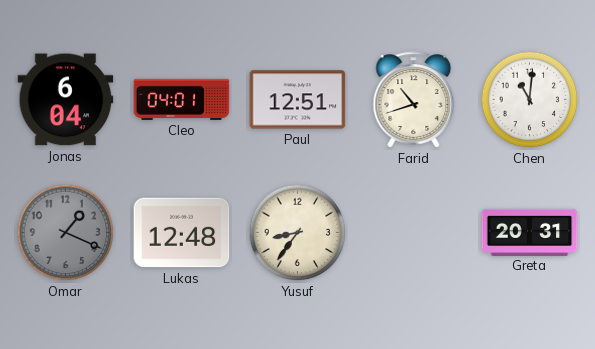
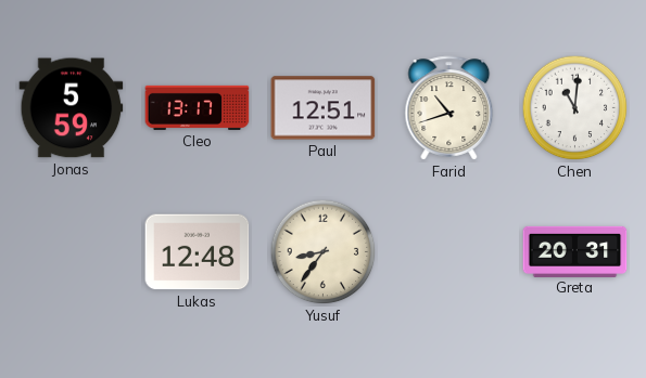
Jonas: 6:04 -> 5:59 (72, 108)
Cleo: 04:01 -> 13:17 (198, 107)
Omar: 1:19 -> none (66, 233)
